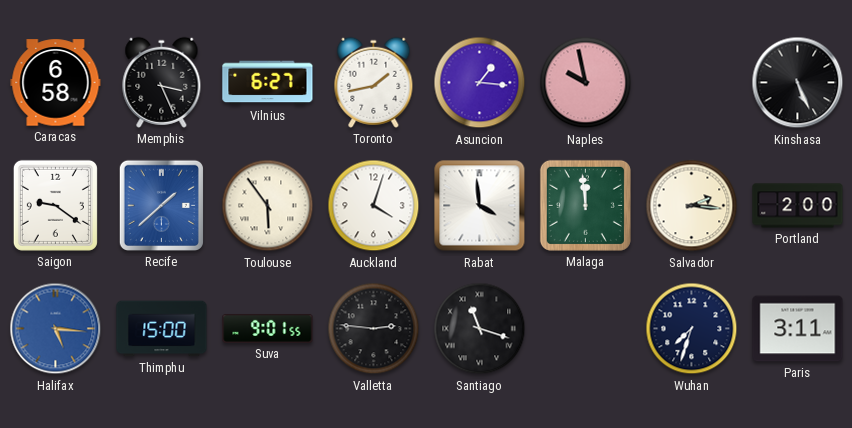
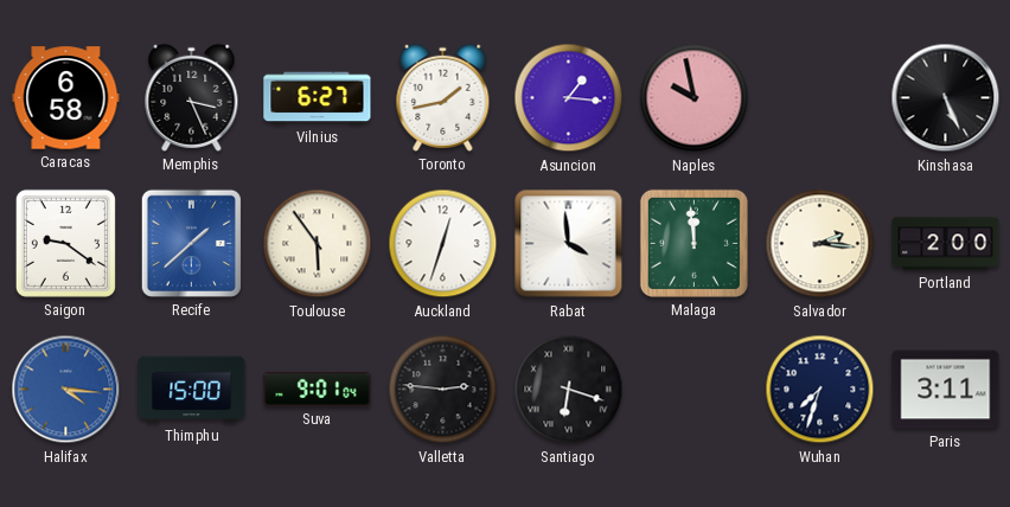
Auckland: 4:03 -> 12:33 (443, 244)
Halifax: 5:16 -> 4:16 (66, 390)
Suva: 9:01:55 -> 9:01:04 (318, 389)
Santiago: 11:18 -> 6:18 (569, 390)
